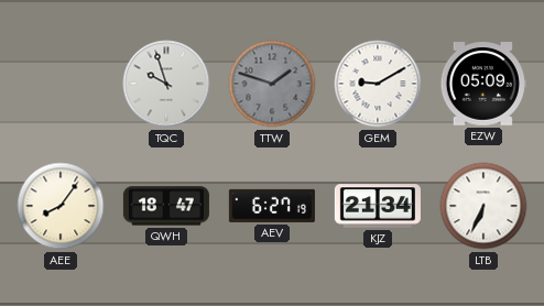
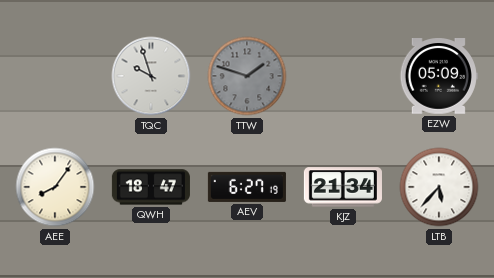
GEM: 9:10 -> none (378, 84)
LTB: 6:34 -> 5:37 (439, 187)
